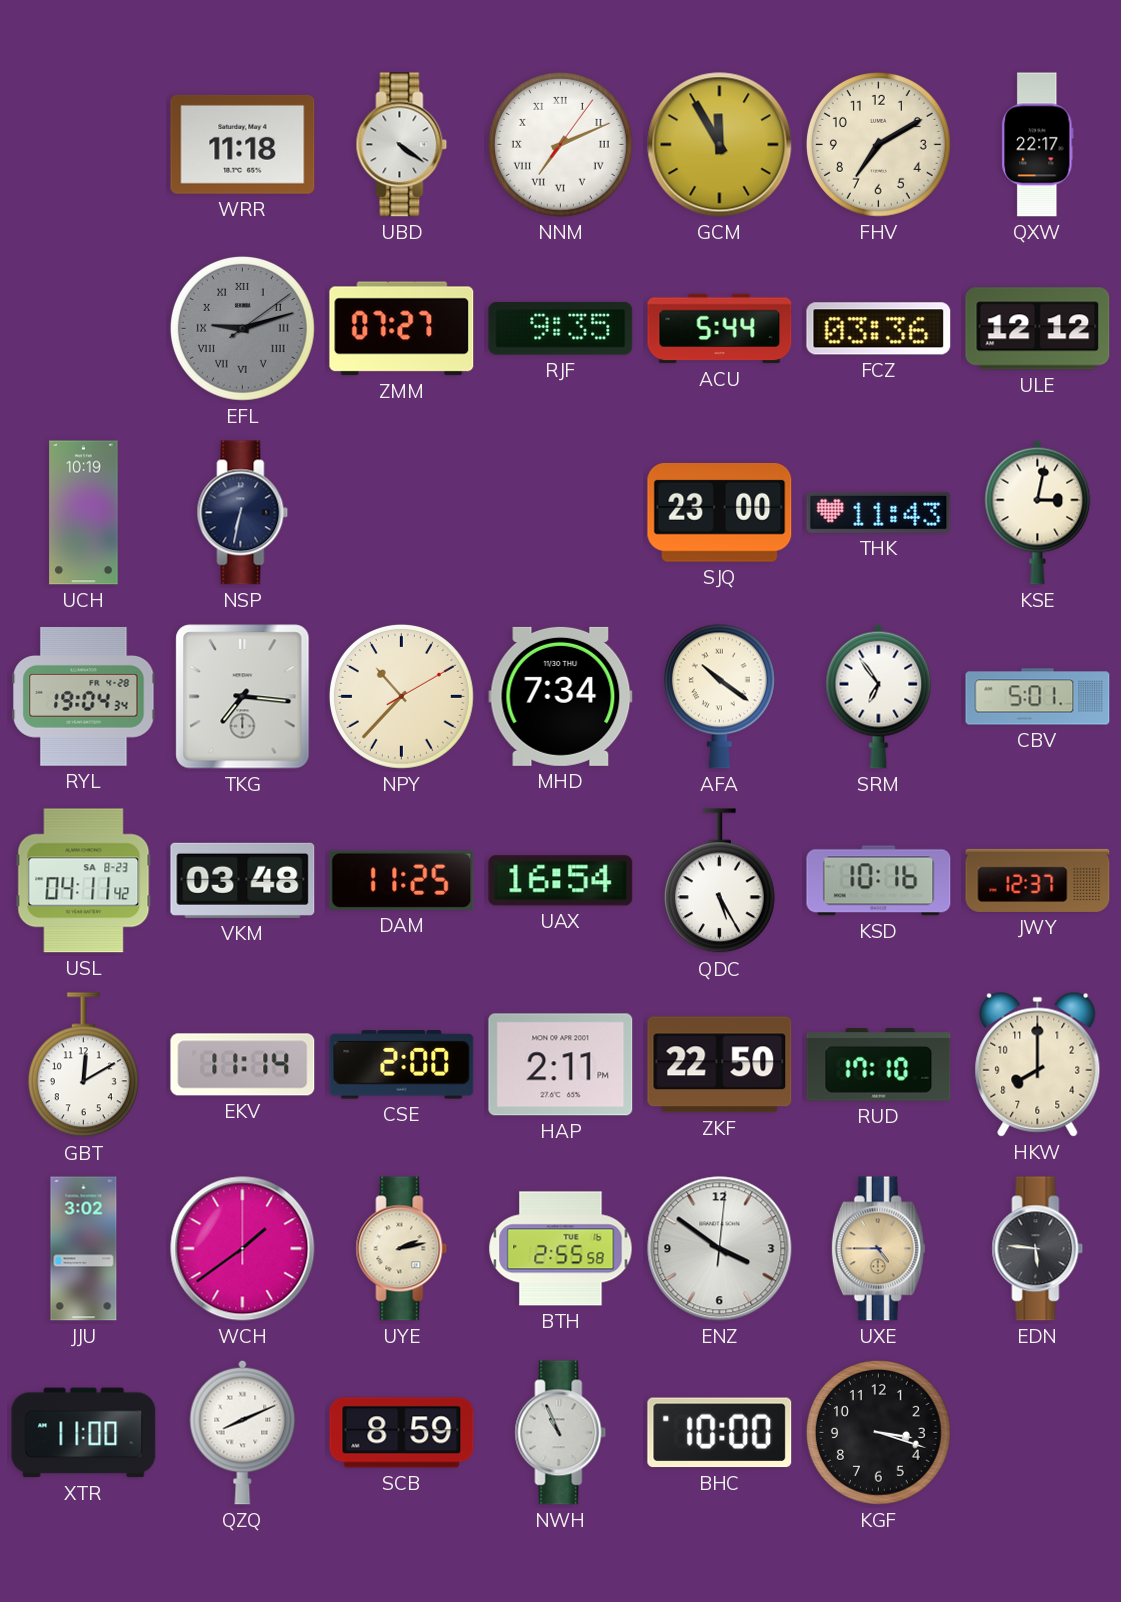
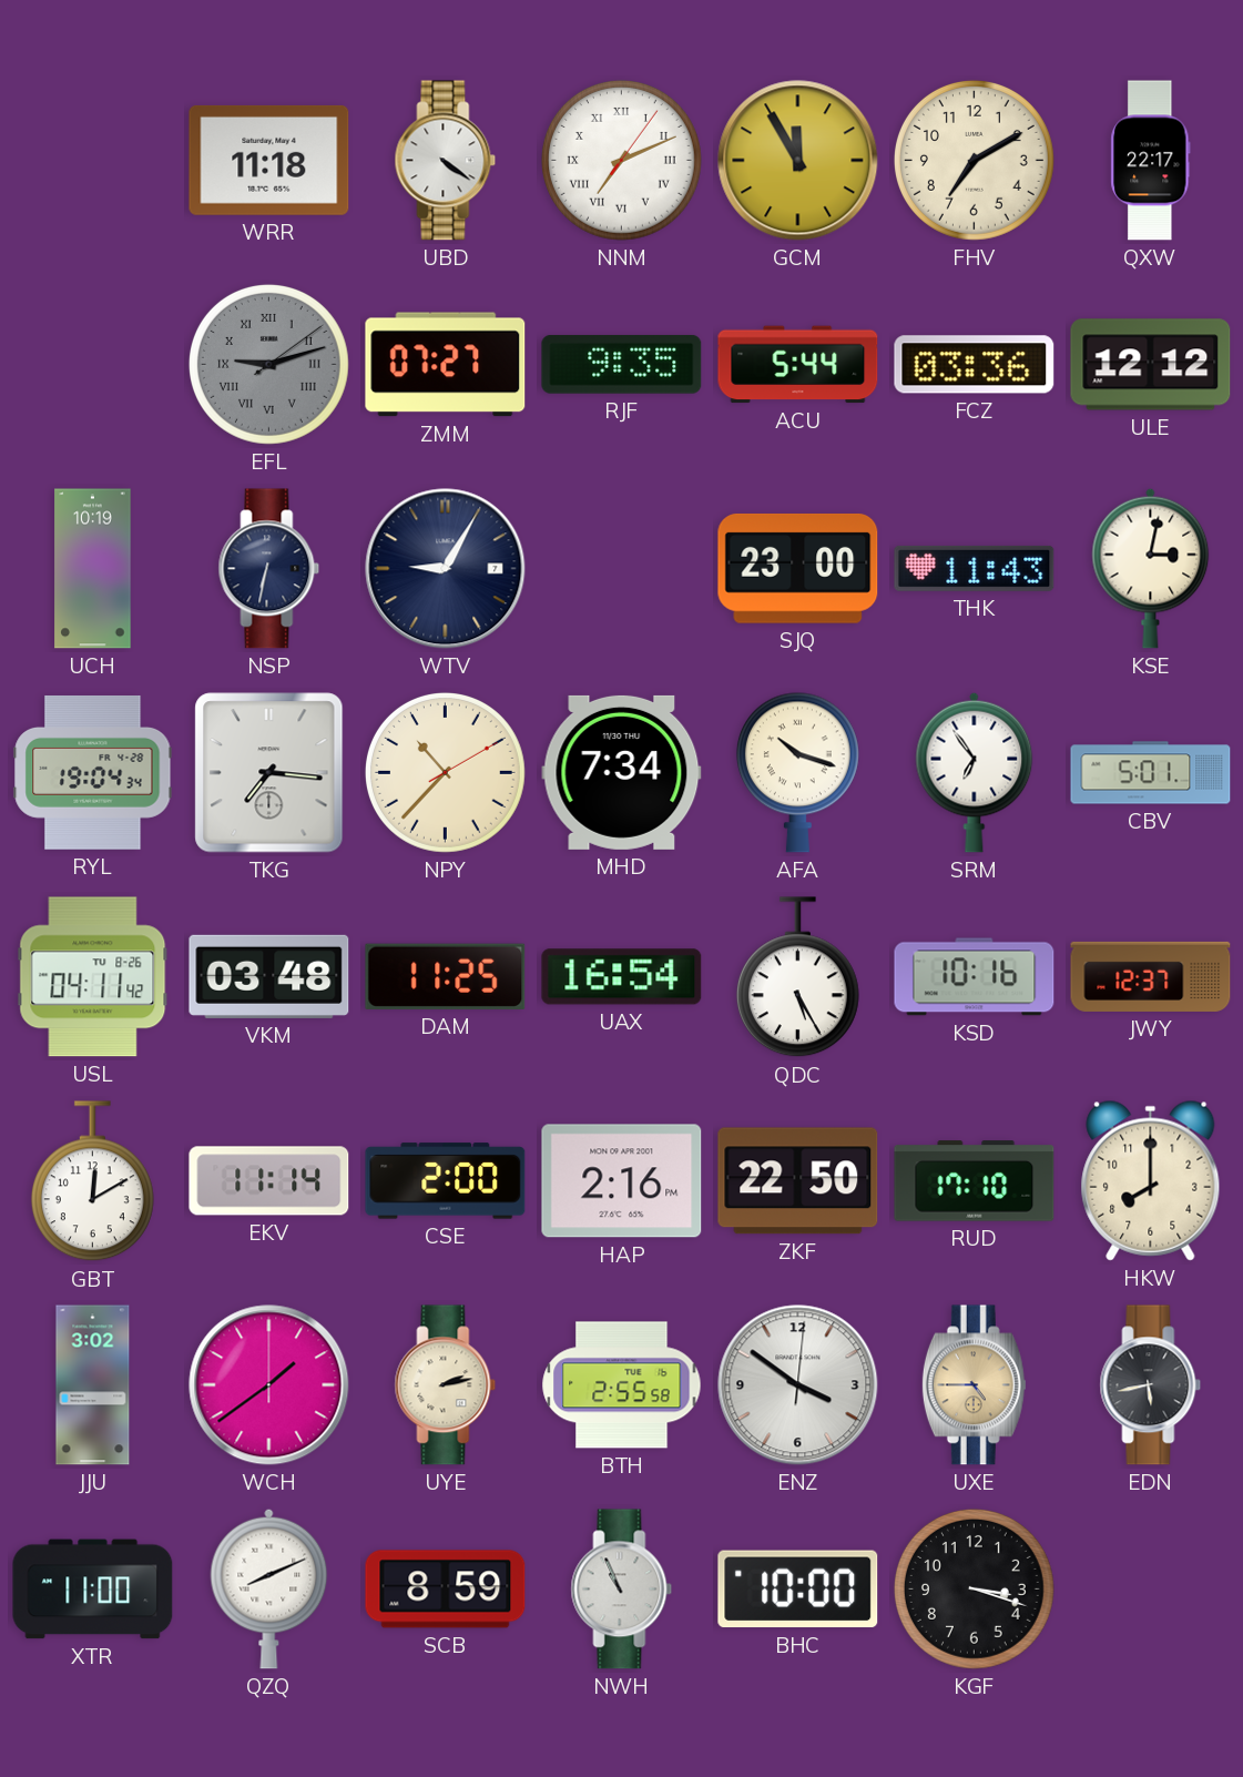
WTV: none -> 9:05 (446, 569)
AFA: 10:21 -> 10:18 (797, 772)
USL date: SA 8-23 -> TU 8-26 (93, 977)
HAP: 2:11 -> 2:16 (622, 1181)
EDN: 5:46 -> 5:43 (1151, 1385)
